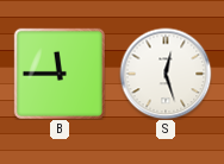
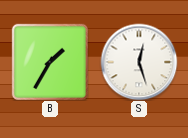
B: 11:45 -> 1:35 (50, 62)
